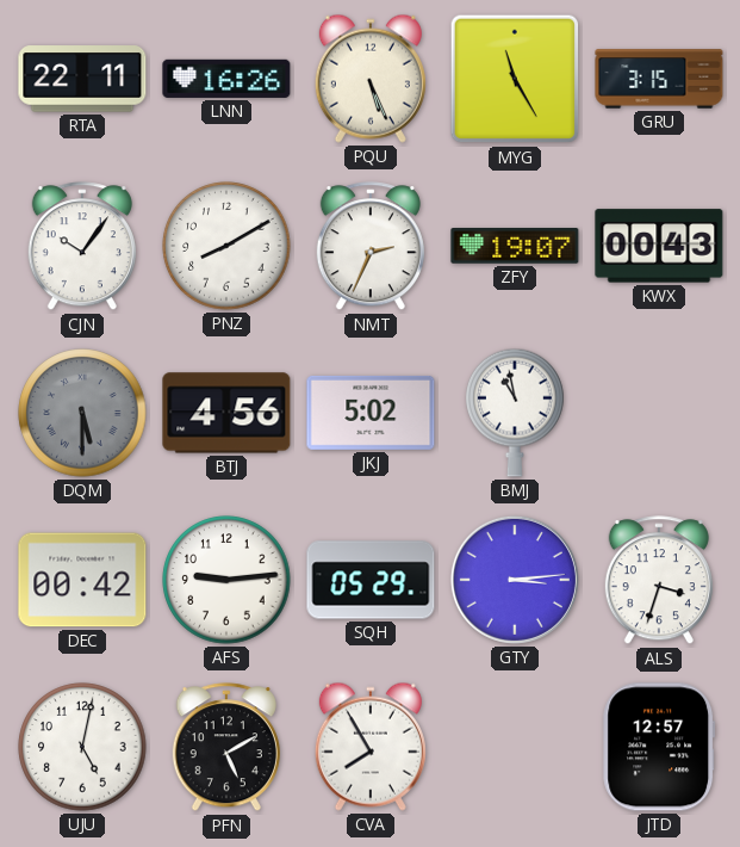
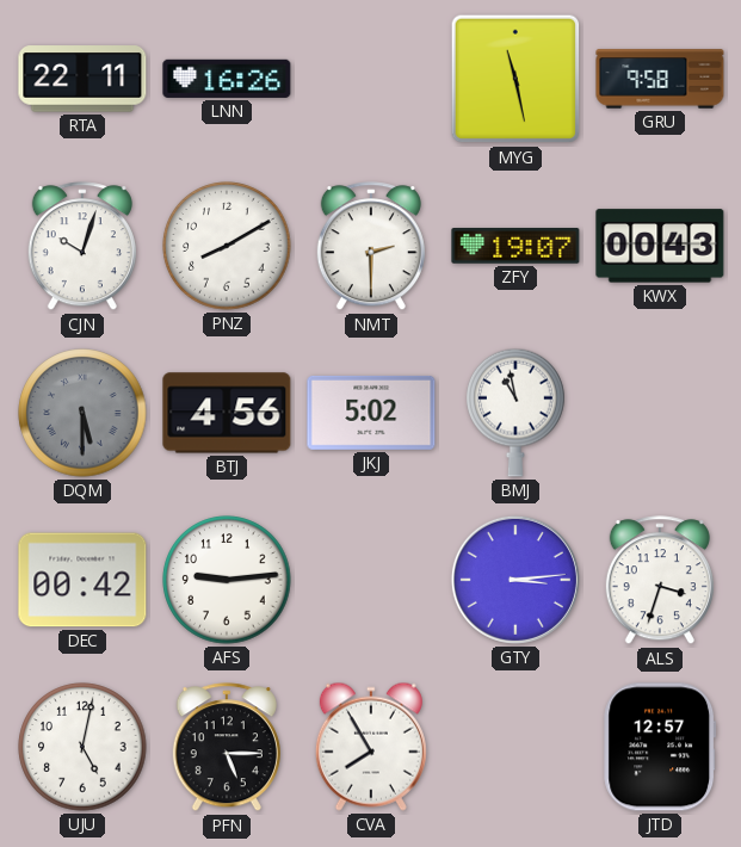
PQU: 5:26 -> none (371, 79)
MYG: 11:25 -> 11:28 (515, 79)
GRU: 3:15 -> 9:58 (660, 79)
CJN: 10:06 -> 10:03 (82, 247)
NMT: 2:34 -> 2:30 (371, 247)
SQH: 05:29 -> none (371, 580)
PFN: 5:10 -> 5:15 (227, 748)
